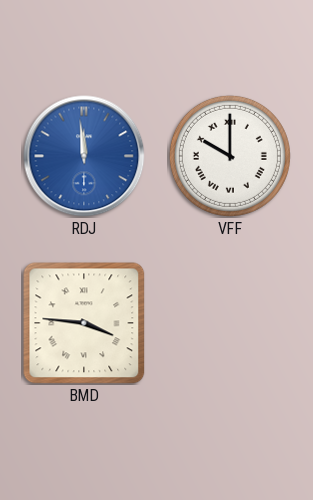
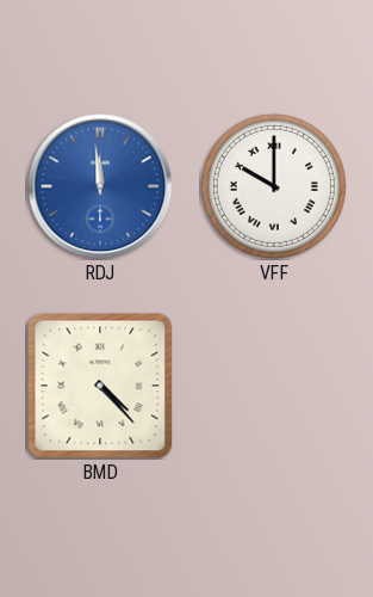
BMD: 3:46 -> 4:23 (100, 386)
